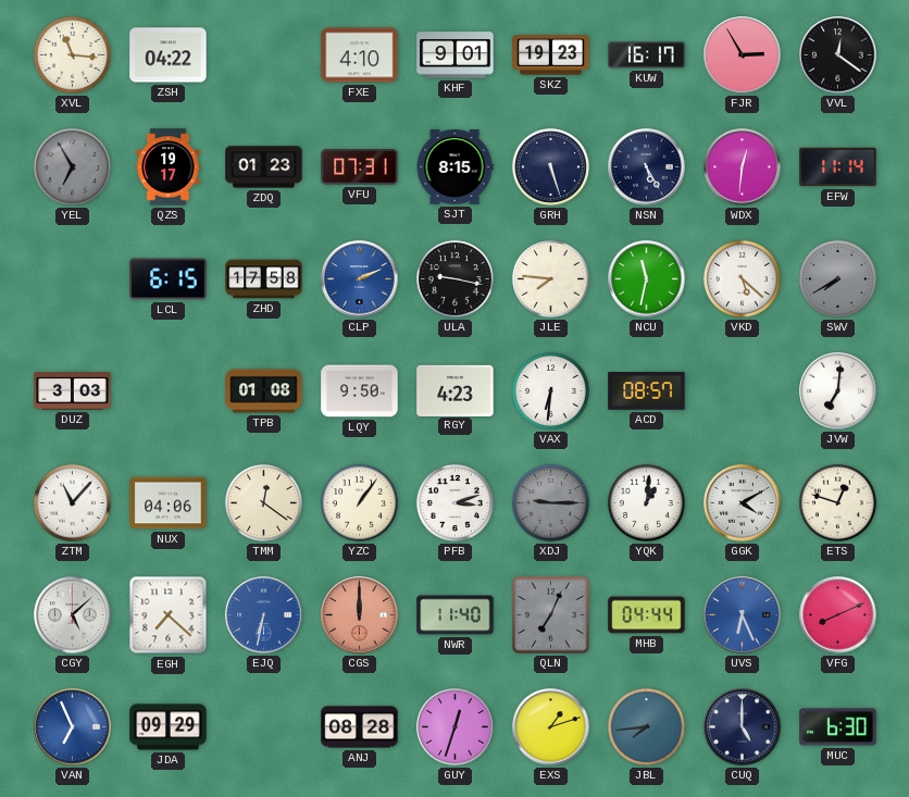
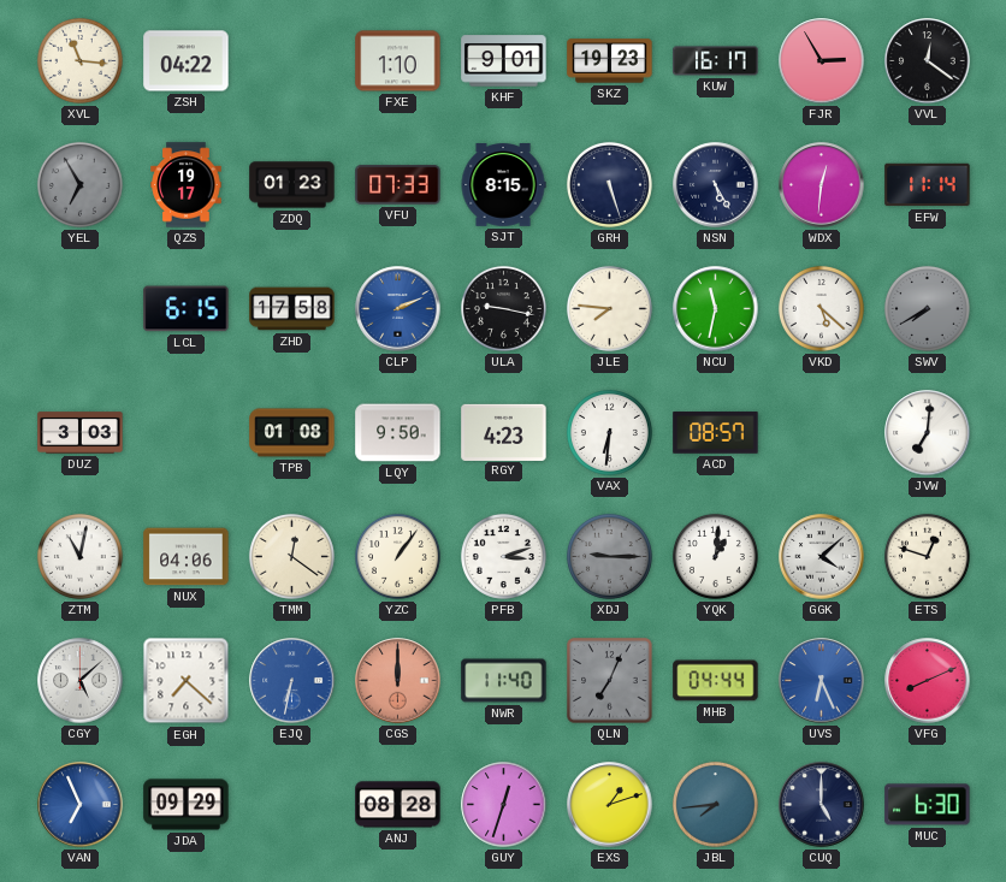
FXE: 4:10 -> 1:10 (398, 61)
VFU: 07:31 -> 07:33 (398, 185)
ZTM: 11:07 -> 11:02 (79, 556)
GGK: 4:10 -> 4:08 (822, 557)
